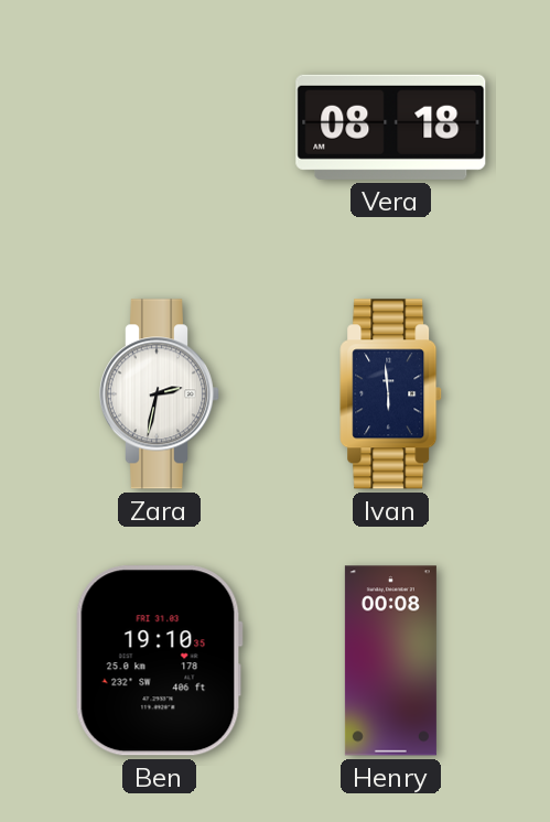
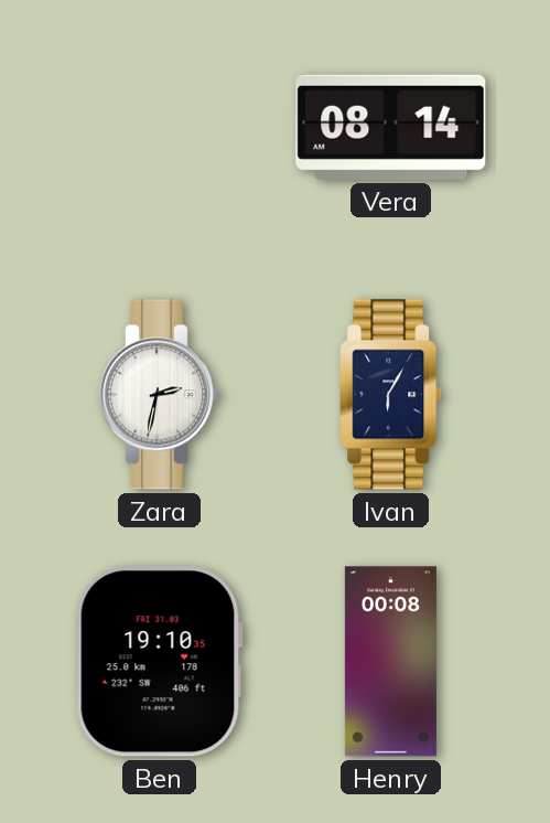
Vera: 08:18 -> 08:14 (391, 127)
Ivan: 5:59 -> 6:05 (391, 395)
